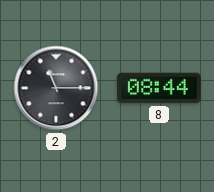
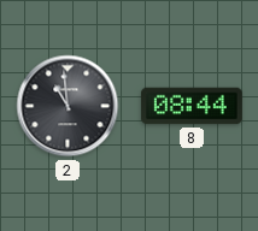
2: 11:15 -> 10:59 (68, 106)
